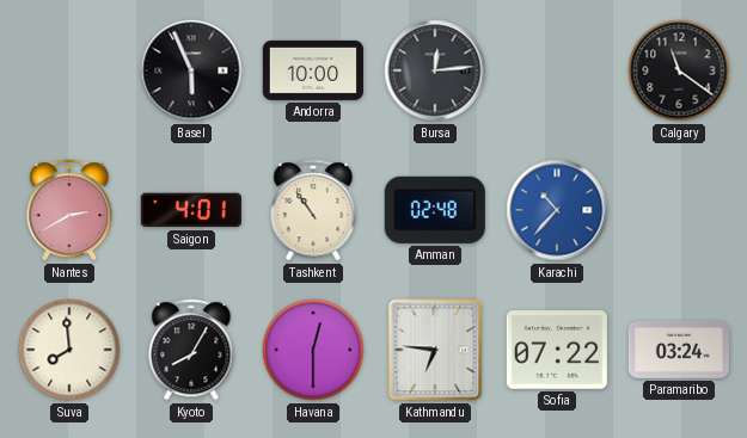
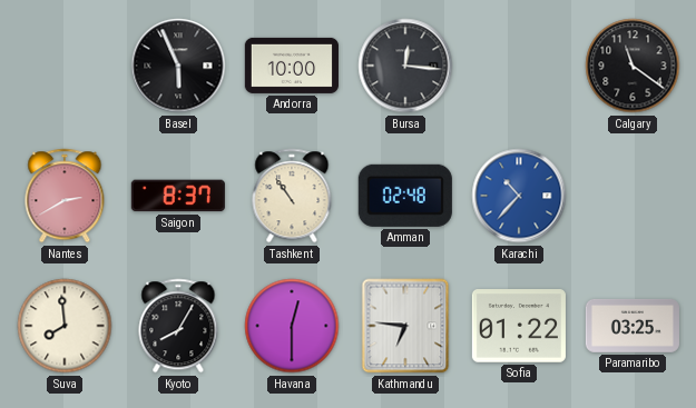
Bursa: 12:14 -> 12:16 (405, 66)
Saigon: 4:01 -> 8:37 (178, 196)
Sofia: 07:22 -> 01:22 (519, 326)
Paramaribo: 03:24 -> 03:25 (633, 326)
